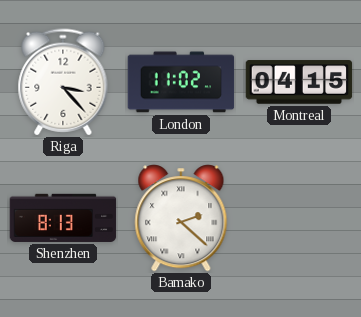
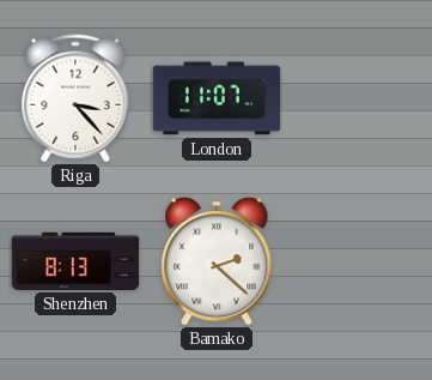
London: 11:02 -> 11:07 (217, 98)
Montreal: 04:15 -> none (299, 82)
